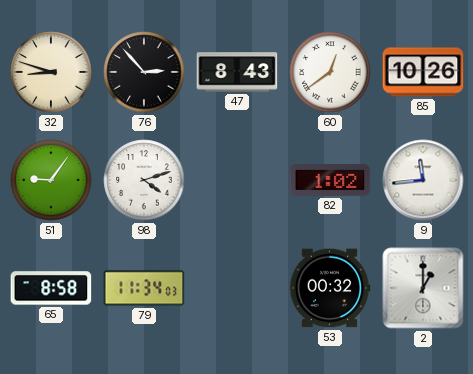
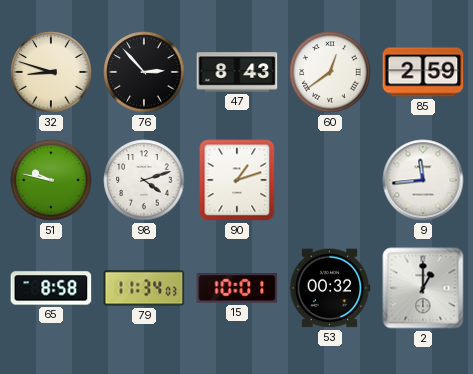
85: 10:26 -> 2:59 (423, 72)
51: 9:06 -> 9:47 (51, 180)
90: none -> 1:12 (237, 180)
82: 1:02 -> none (330, 181)
15: none -> 10:01 (237, 288)
